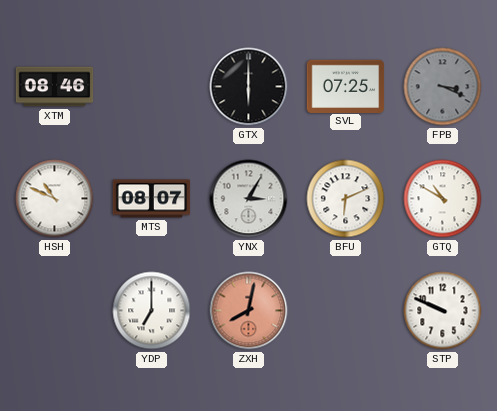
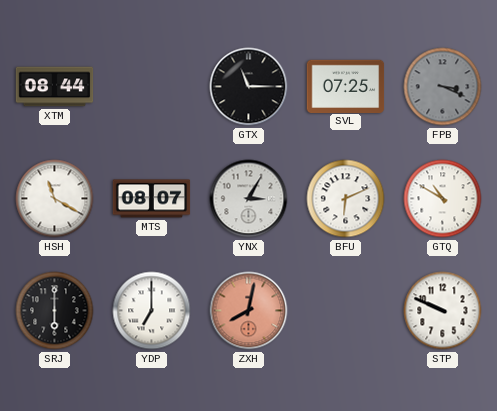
XTM: 08:46 -> 08:44 (55, 87)
GTX: 6:00 -> 11:15 (249, 87)
HSH: 10:49 -> 11:20 (55, 199)
SRJ: none -> 6:00 (55, 311)
